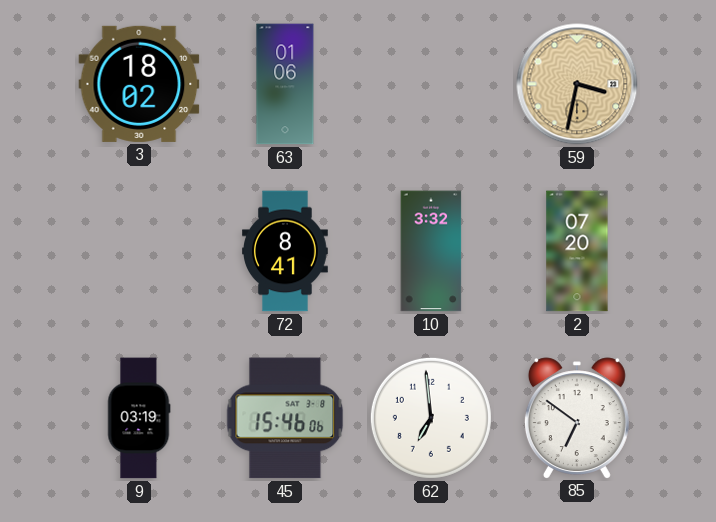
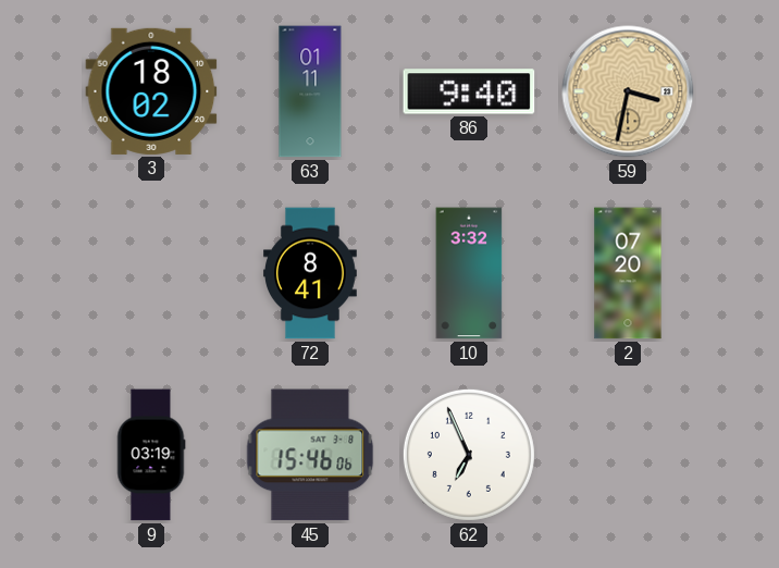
63: 01:06 -> 01:11 (310, 91)
86: none -> 9:40 (469, 91)
62: 6:59 -> 6:56 (469, 455)
85: 6:51 -> none (577, 418)
